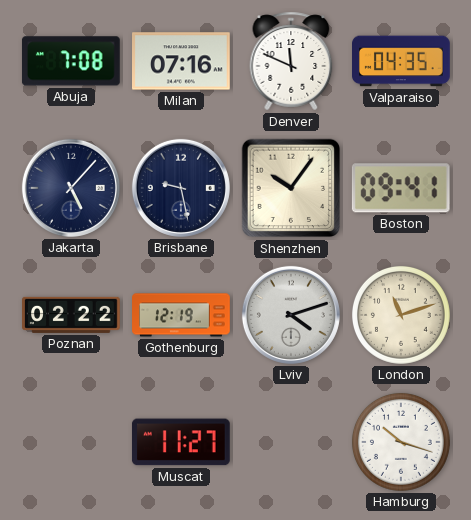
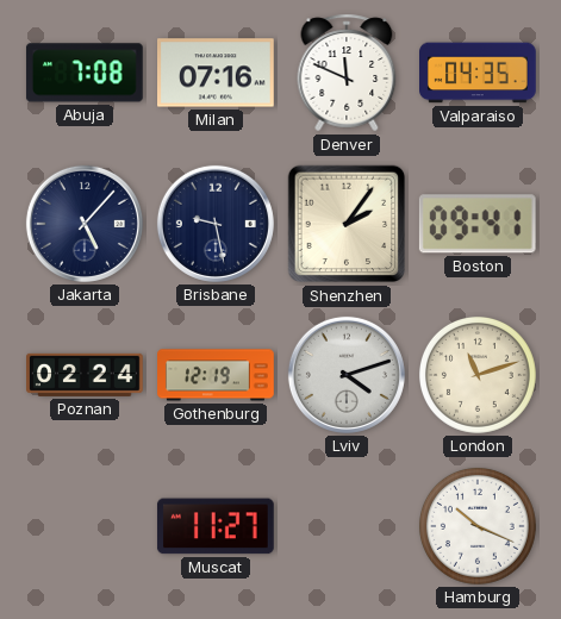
Shenzhen: 10:06 -> 2:06 (347, 224)
Poznan: 02:22 -> 02:24 (86, 375)
Hamburg: 10:18 -> 10:19 (478, 526)
